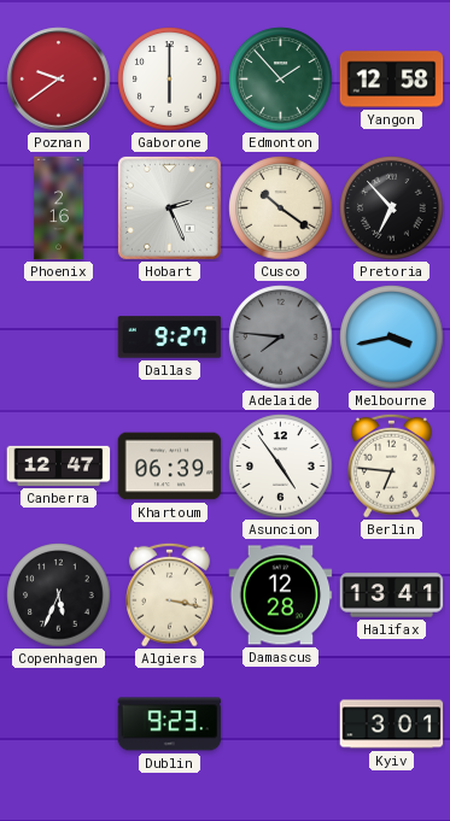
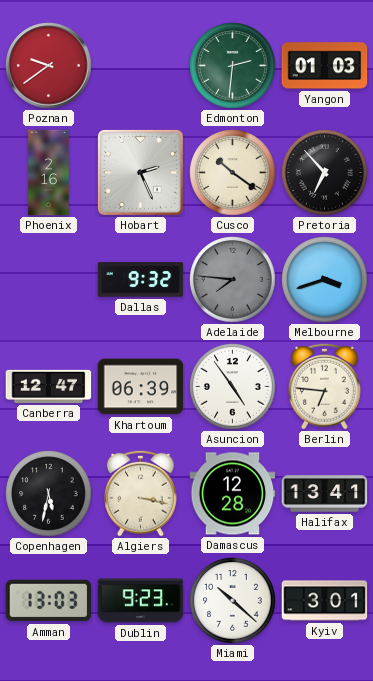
Gaborone: 6:00 -> none (170, 80)
Edmonton: 1:53 -> 2:31 (233, 66)
Yangon: 12:58 -> 01:03 (325, 66)
Dallas: 9:27 -> 9:32 (141, 280)
Melbourne: 3:43 -> 3:42 (325, 280)
Copenhagen: 5:34 -> 5:32 (49, 494)
Amman: none -> 13:03 (49, 601)
Miami: none -> 10:22 (233, 601)
